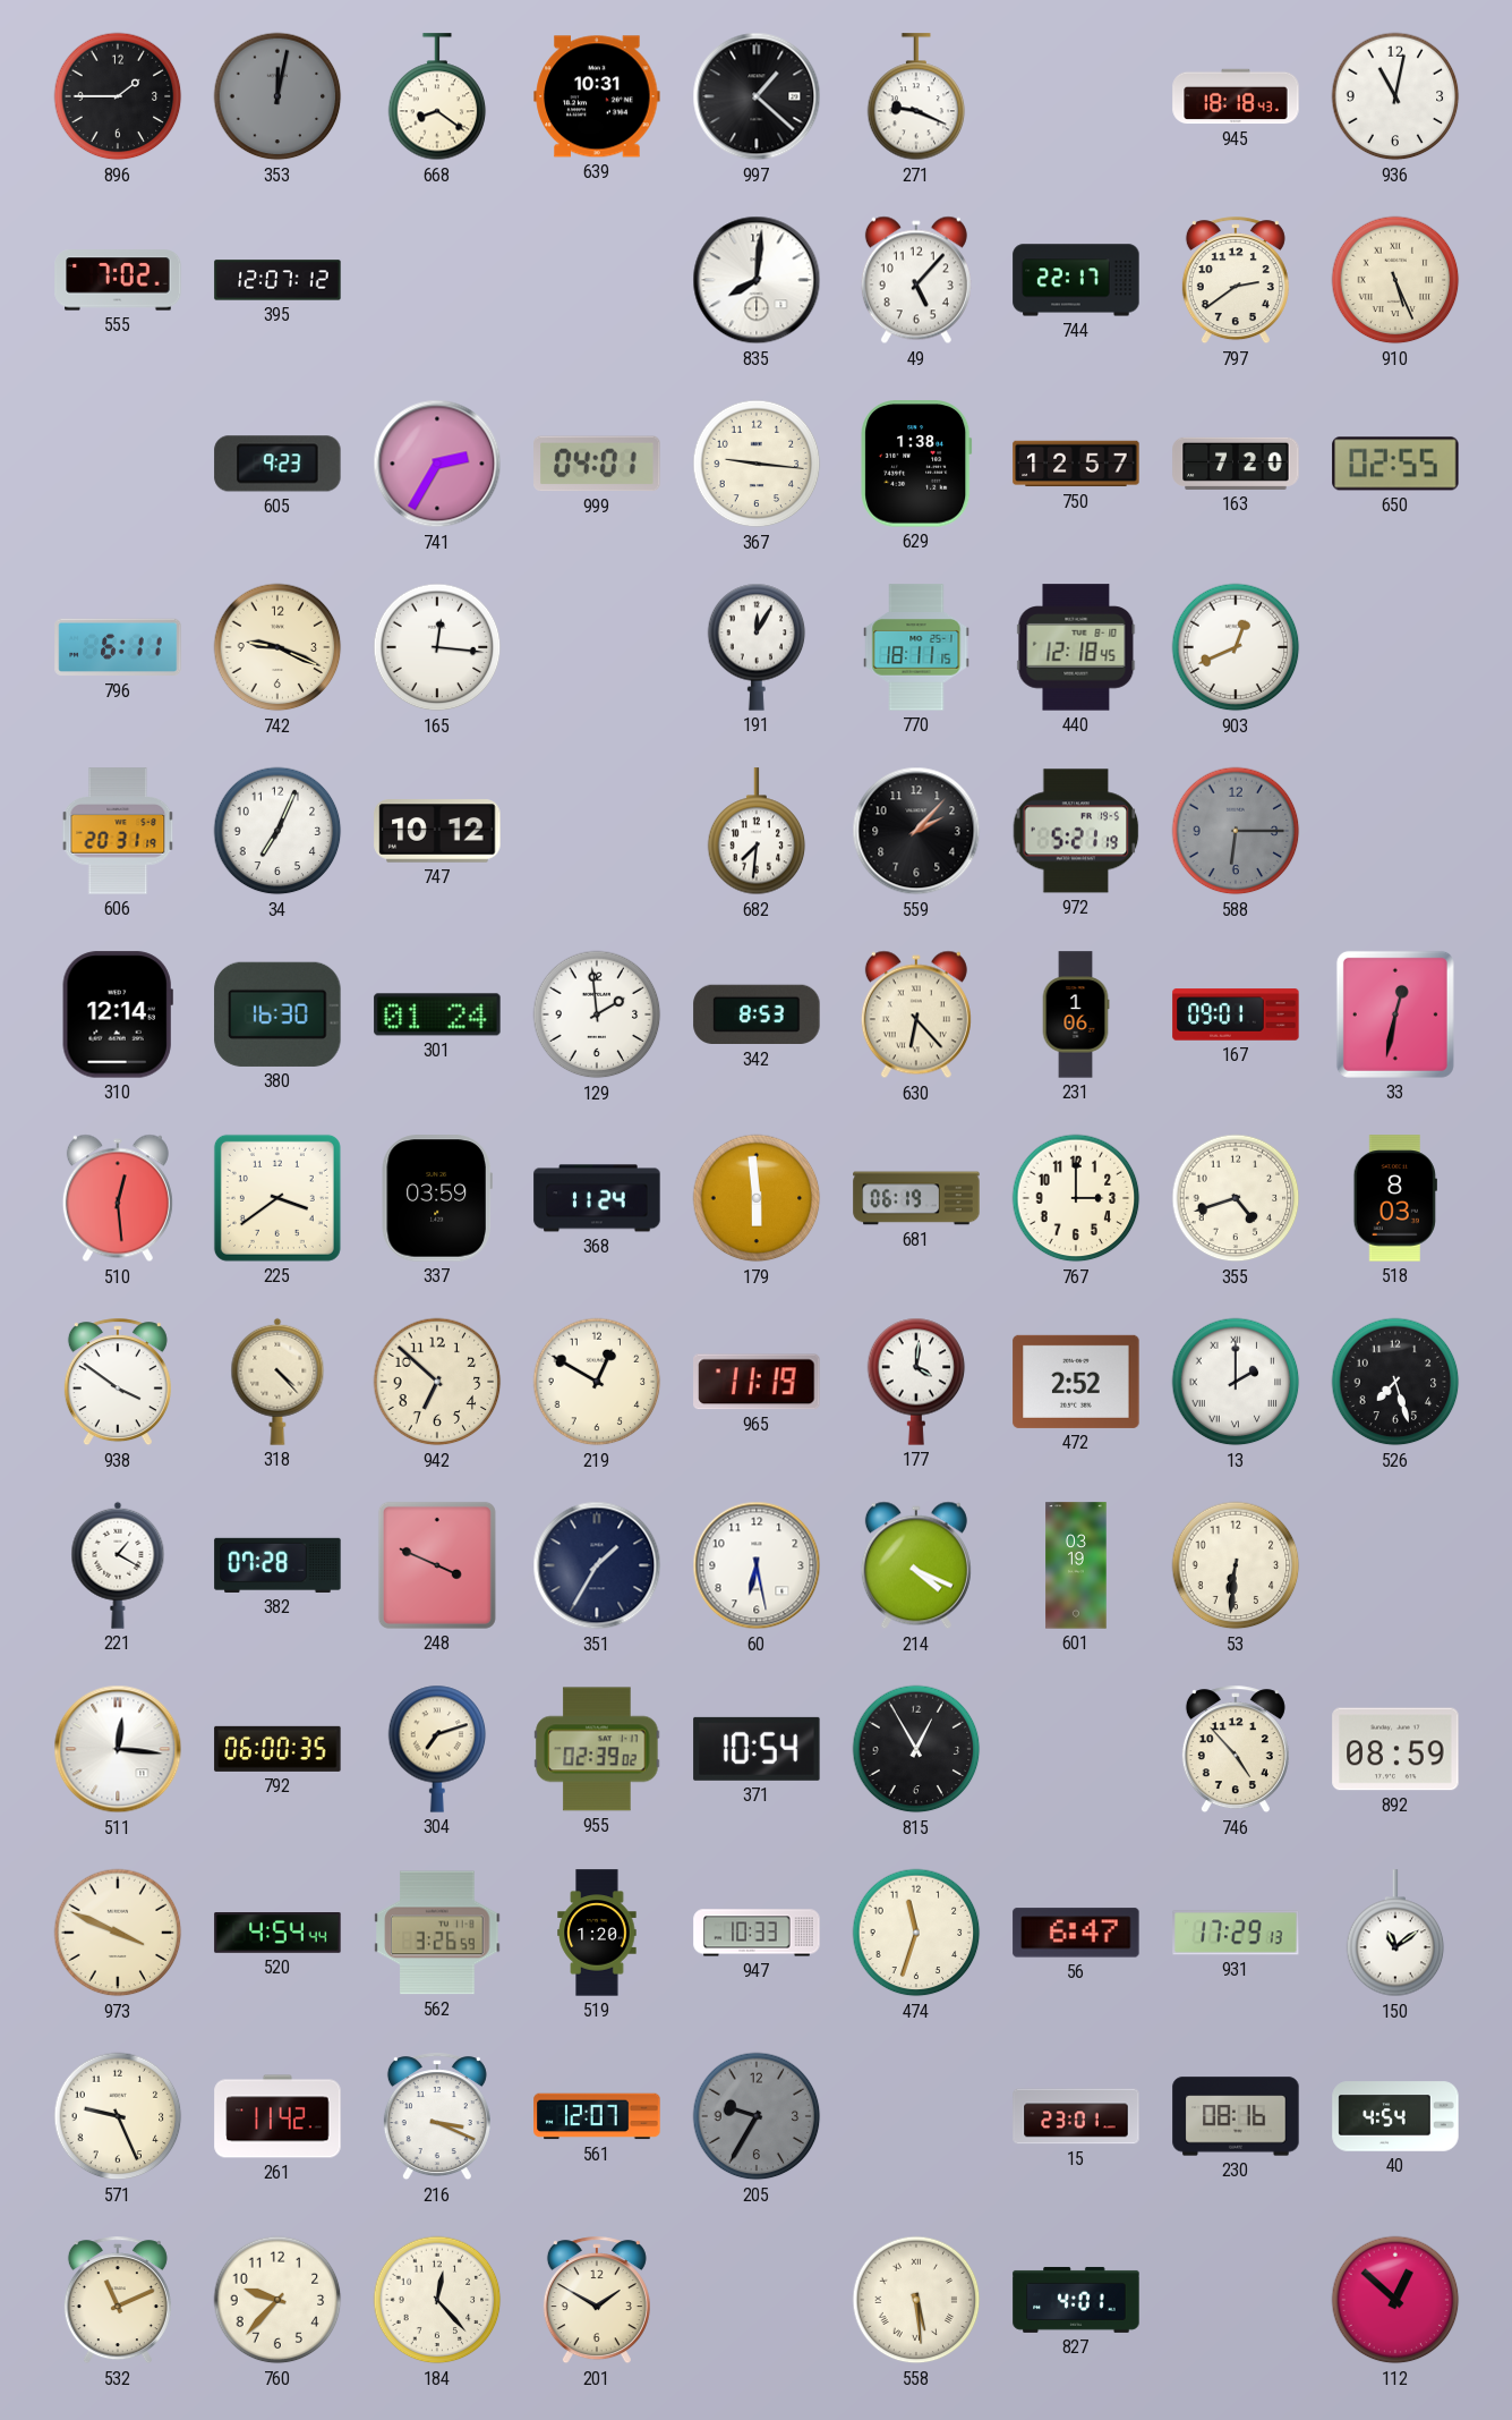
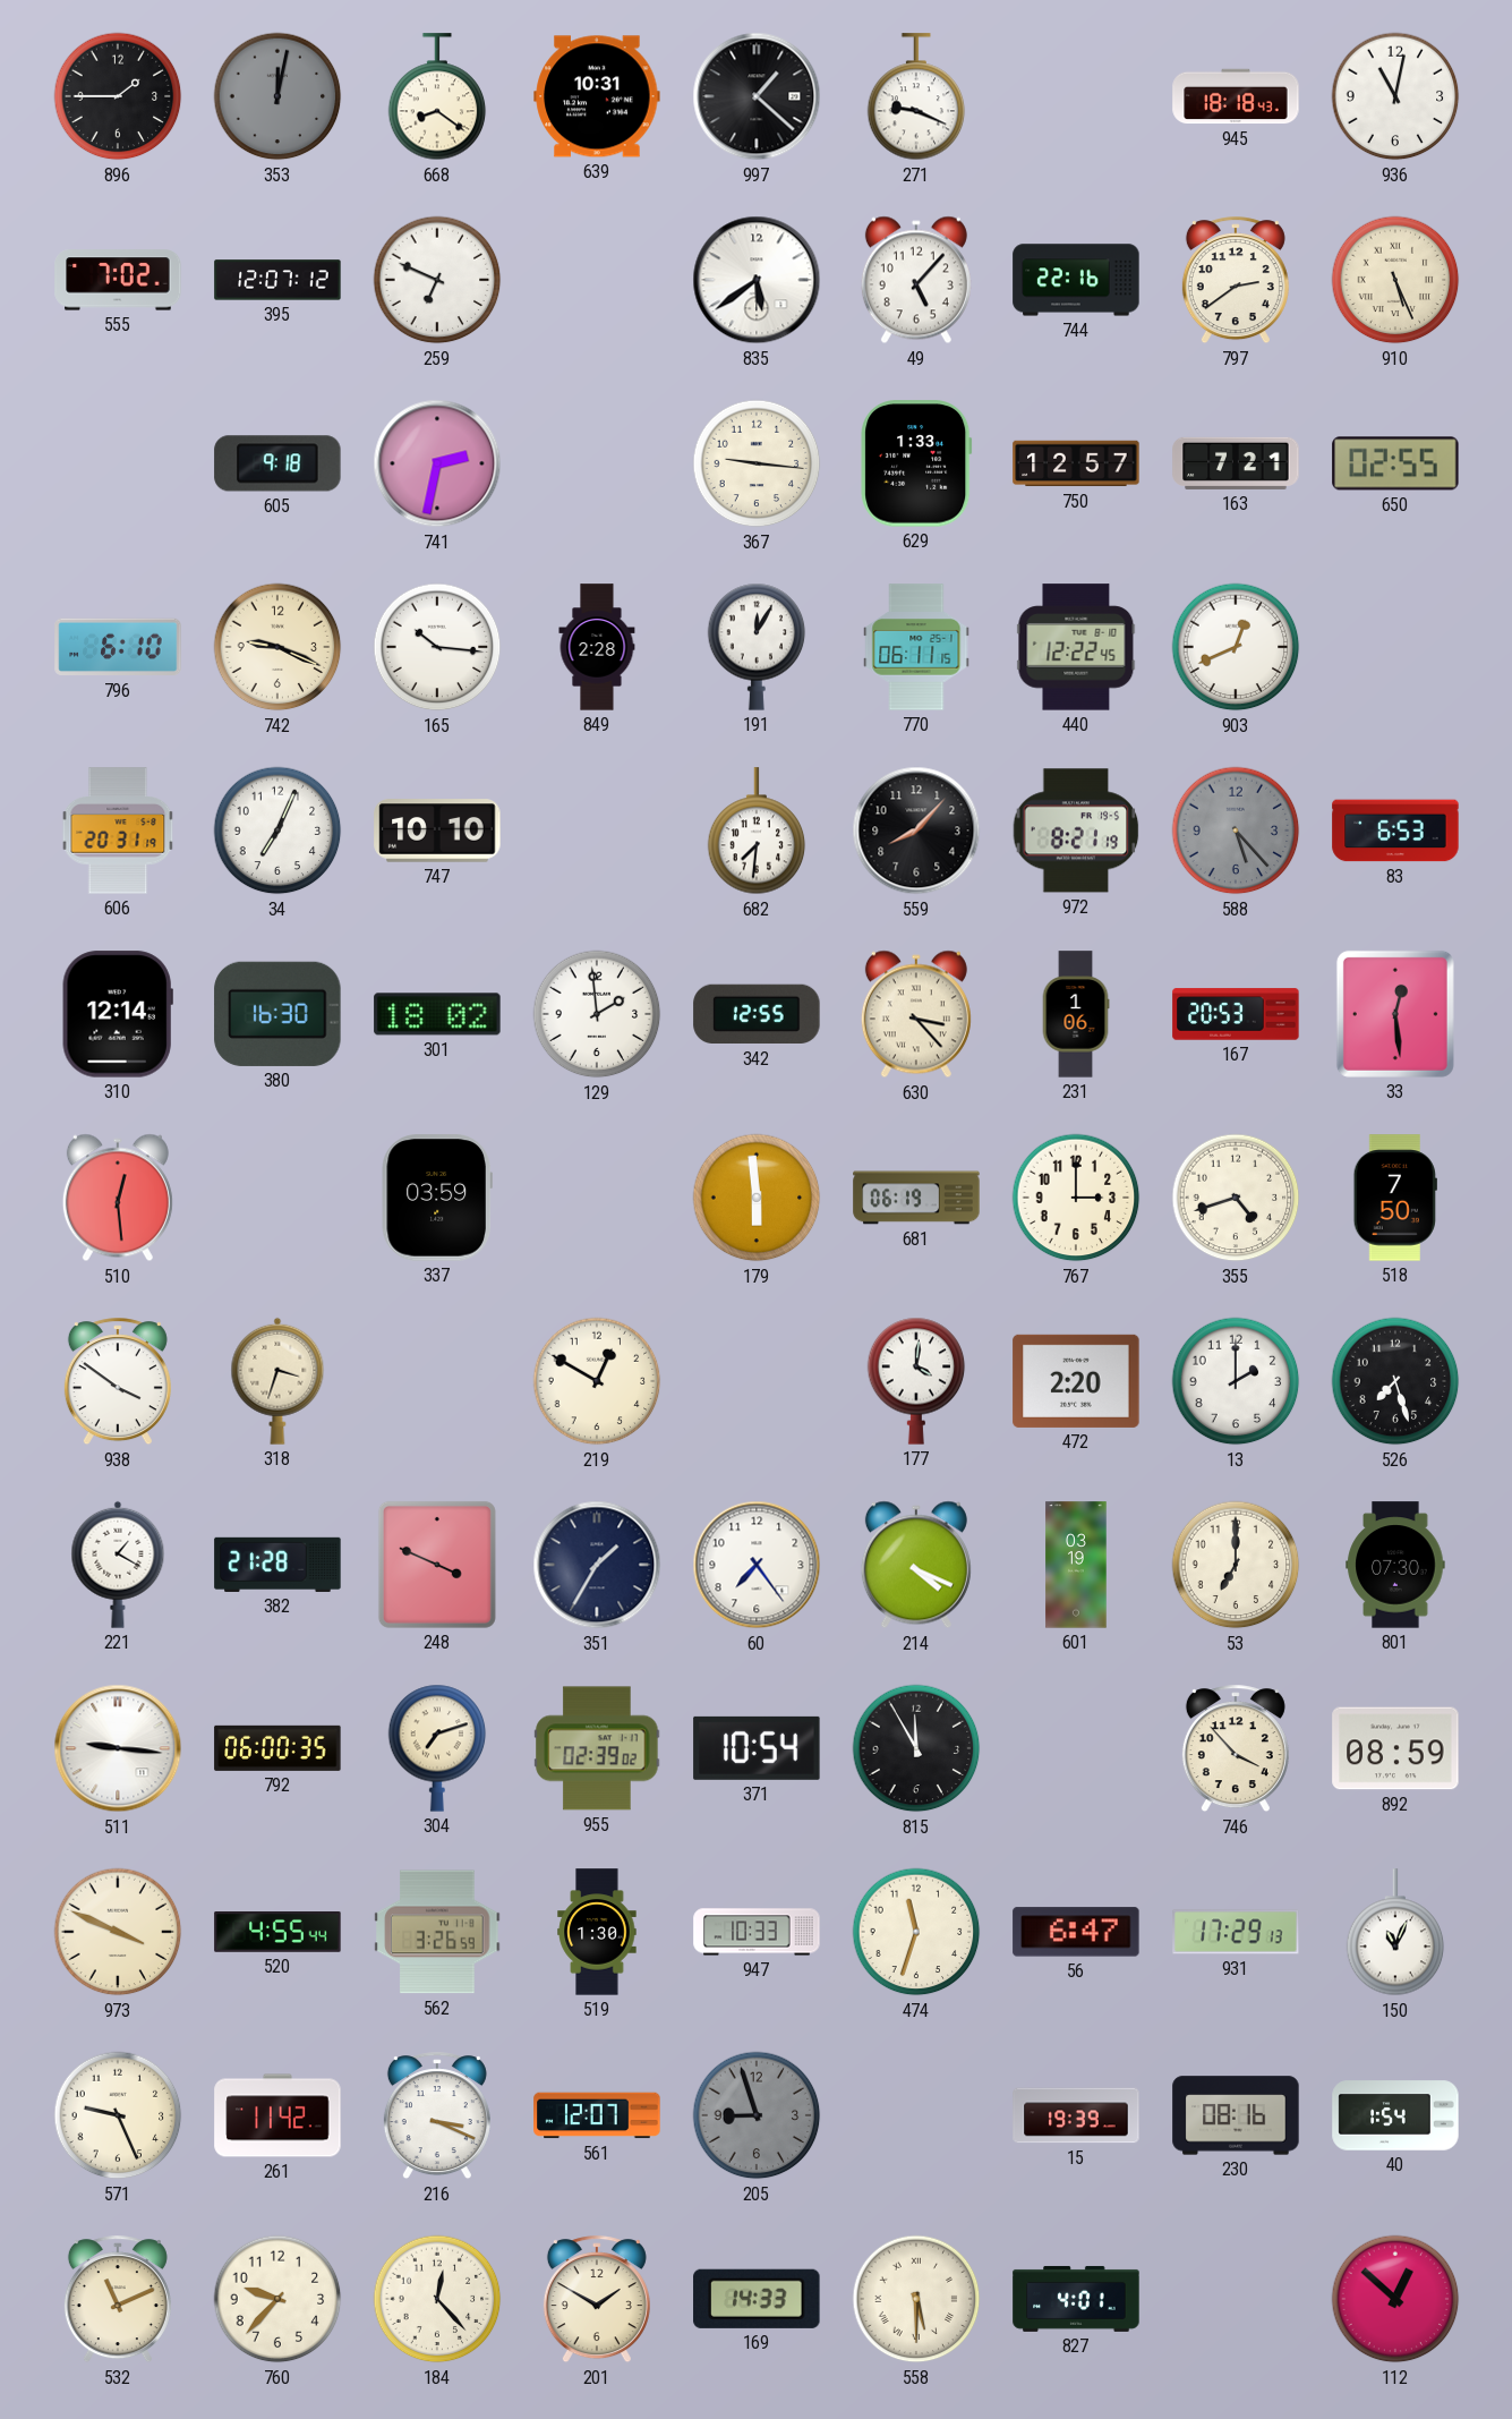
259: none -> 6:49 (437, 280)
835: 8:01 -> 5:39 (757, 280)
744: 22:17 -> 22:16 (1076, 280)
605: 9:23 -> 9:18 (277, 463)
741: 2:35 -> 2:32 (437, 463)
999: 04:01 -> none (597, 464)
629: 1:38 -> 1:33 (916, 463)
163: 7:20 -> 7:21 (1236, 463)
796: 6:11 -> 6:10 (118, 647)
165: 12:16 -> 10:16 (437, 647)
849: none -> 2:28 (597, 647)
770: 18:11 -> 06:11 (916, 647)
440: 12:18 -> 12:22 (1076, 647)
747: 10:12 -> 10:10 (437, 831)
559: 2:07 -> 8:07 (916, 831)
972: 5:21 -> 8:21 (1076, 831)
588: 6:15 -> 5:23 (1236, 831)
83: none -> 6:53 (1395, 831)
301: 01:24 -> 18:02 (437, 1014)
342: 8:53 -> 12:55 (757, 1014)
630: 6:23 -> 3:23 (916, 1014)
167: 09:01 -> 20:53 (1236, 1014)
33: 12:32 -> 12:29 (1395, 1014)
225: 3:39 -> none (277, 1198)
368: 11:24 -> none (597, 1198)
518: 8:03 -> 7:50 (1395, 1198)
318: 4:23 -> 3:33 (277, 1381)
942: 6:52 -> none (437, 1382)
965: 11:19 -> none (757, 1382)
472: 2:52 -> 2:20 (1076, 1381)
13 numerals: Roman -> Arabic (1236, 1381)
382: 07:28 -> 21:28 (277, 1565)
60: 6:28 -> 7:24 (757, 1565)
53: 6:31 -> 7:00 (1236, 1565)
801: none -> 07:30 (1395, 1565)
511: 12:16 -> 9:16 (118, 1748)
815: 12:55 -> 11:55 (916, 1748)
746: 4:53 -> 3:53 (1236, 1749)
520: 4:54 -> 4:55 (277, 1933)
519: 1:20 -> 1:30 (597, 1932)
150: 11:09 -> 11:04 (1395, 1933)
205: 9:35 -> 8:57 (757, 2115)
15: 23:01 -> 19:39 (1076, 2115)
40: 4:54 -> 1:54 (1395, 2115)
169: none -> 14:33 (757, 2299)
558: 5:29 -> 5:30 (916, 2299)
